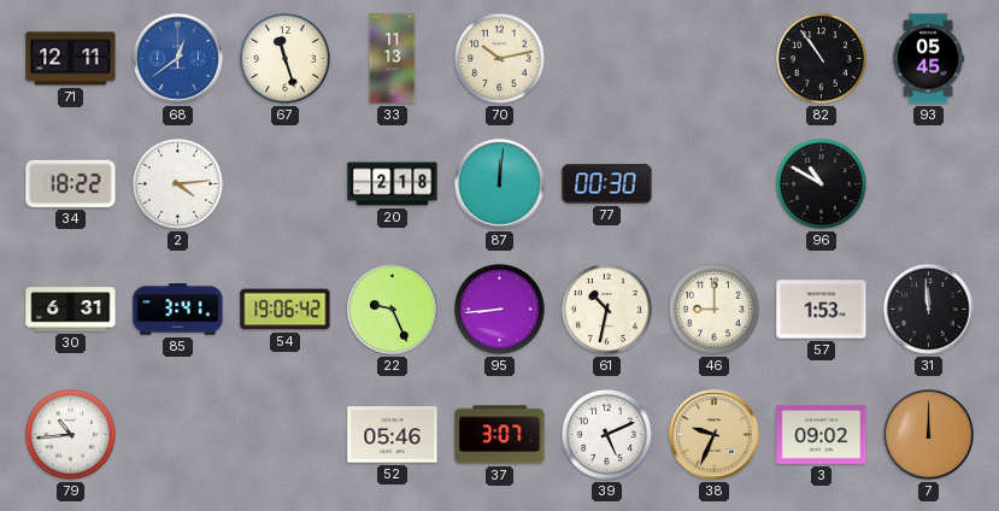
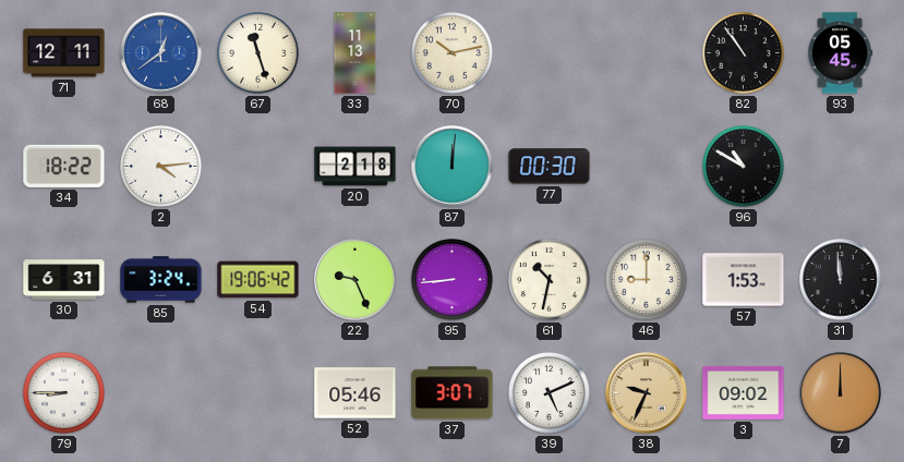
85: 3:41 -> 3:24 (161, 280)
79: 10:44 -> 8:45 (63, 392)
